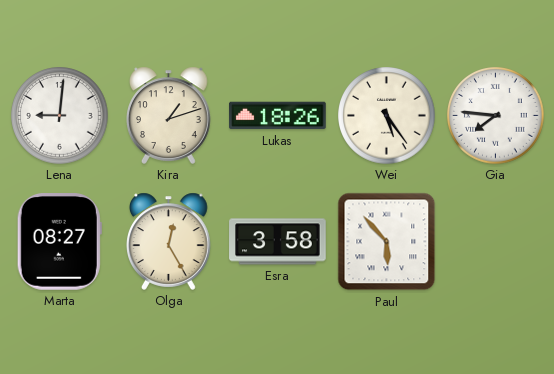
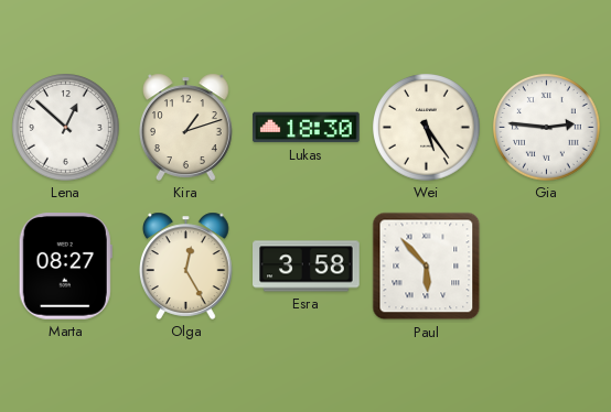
Lena: 9:01 -> 12:52 (66, 128)
Lukas: 18:26 -> 18:30 (307, 128)
Gia: 7:46 -> 2:46 (547, 128)
